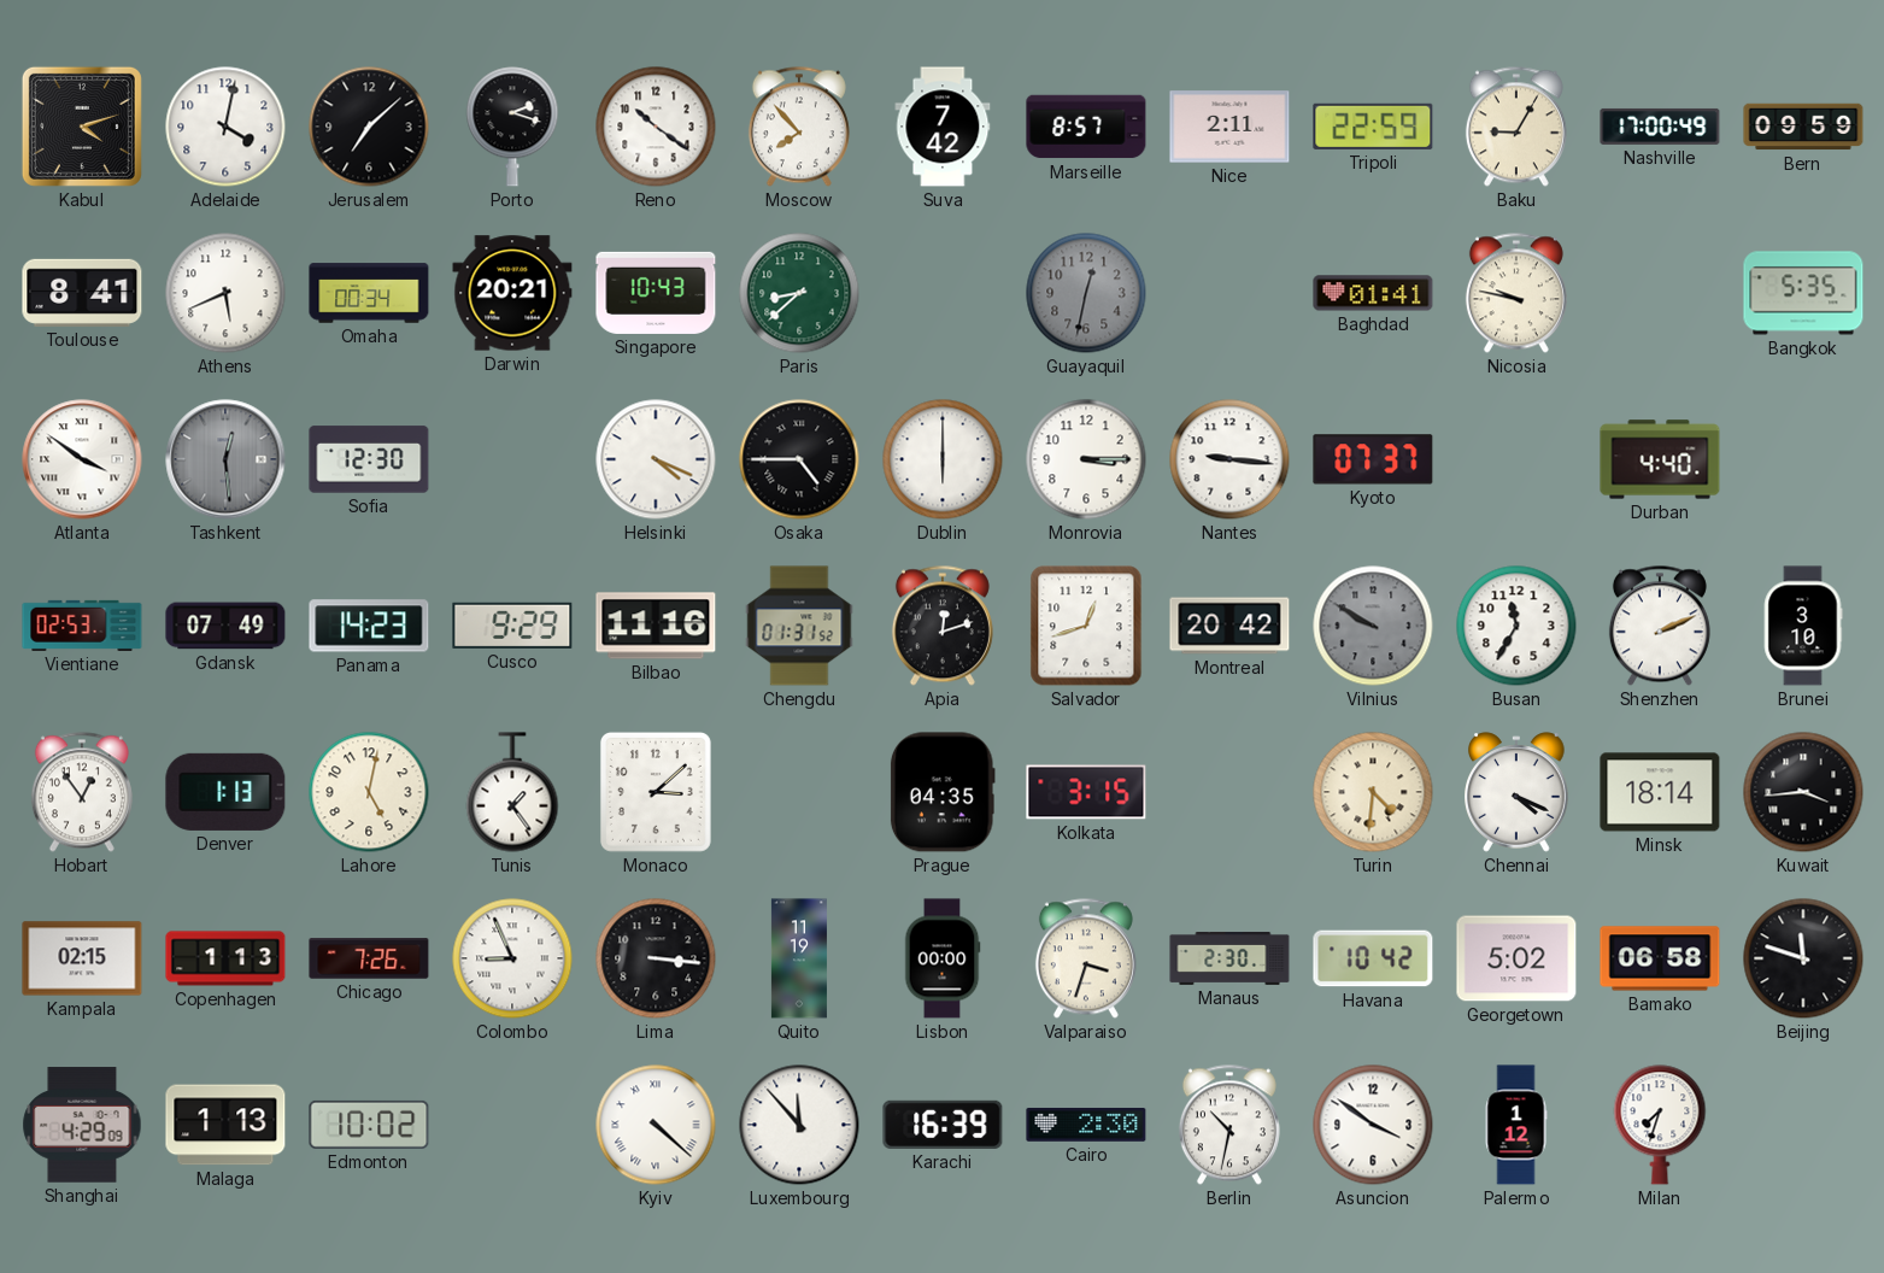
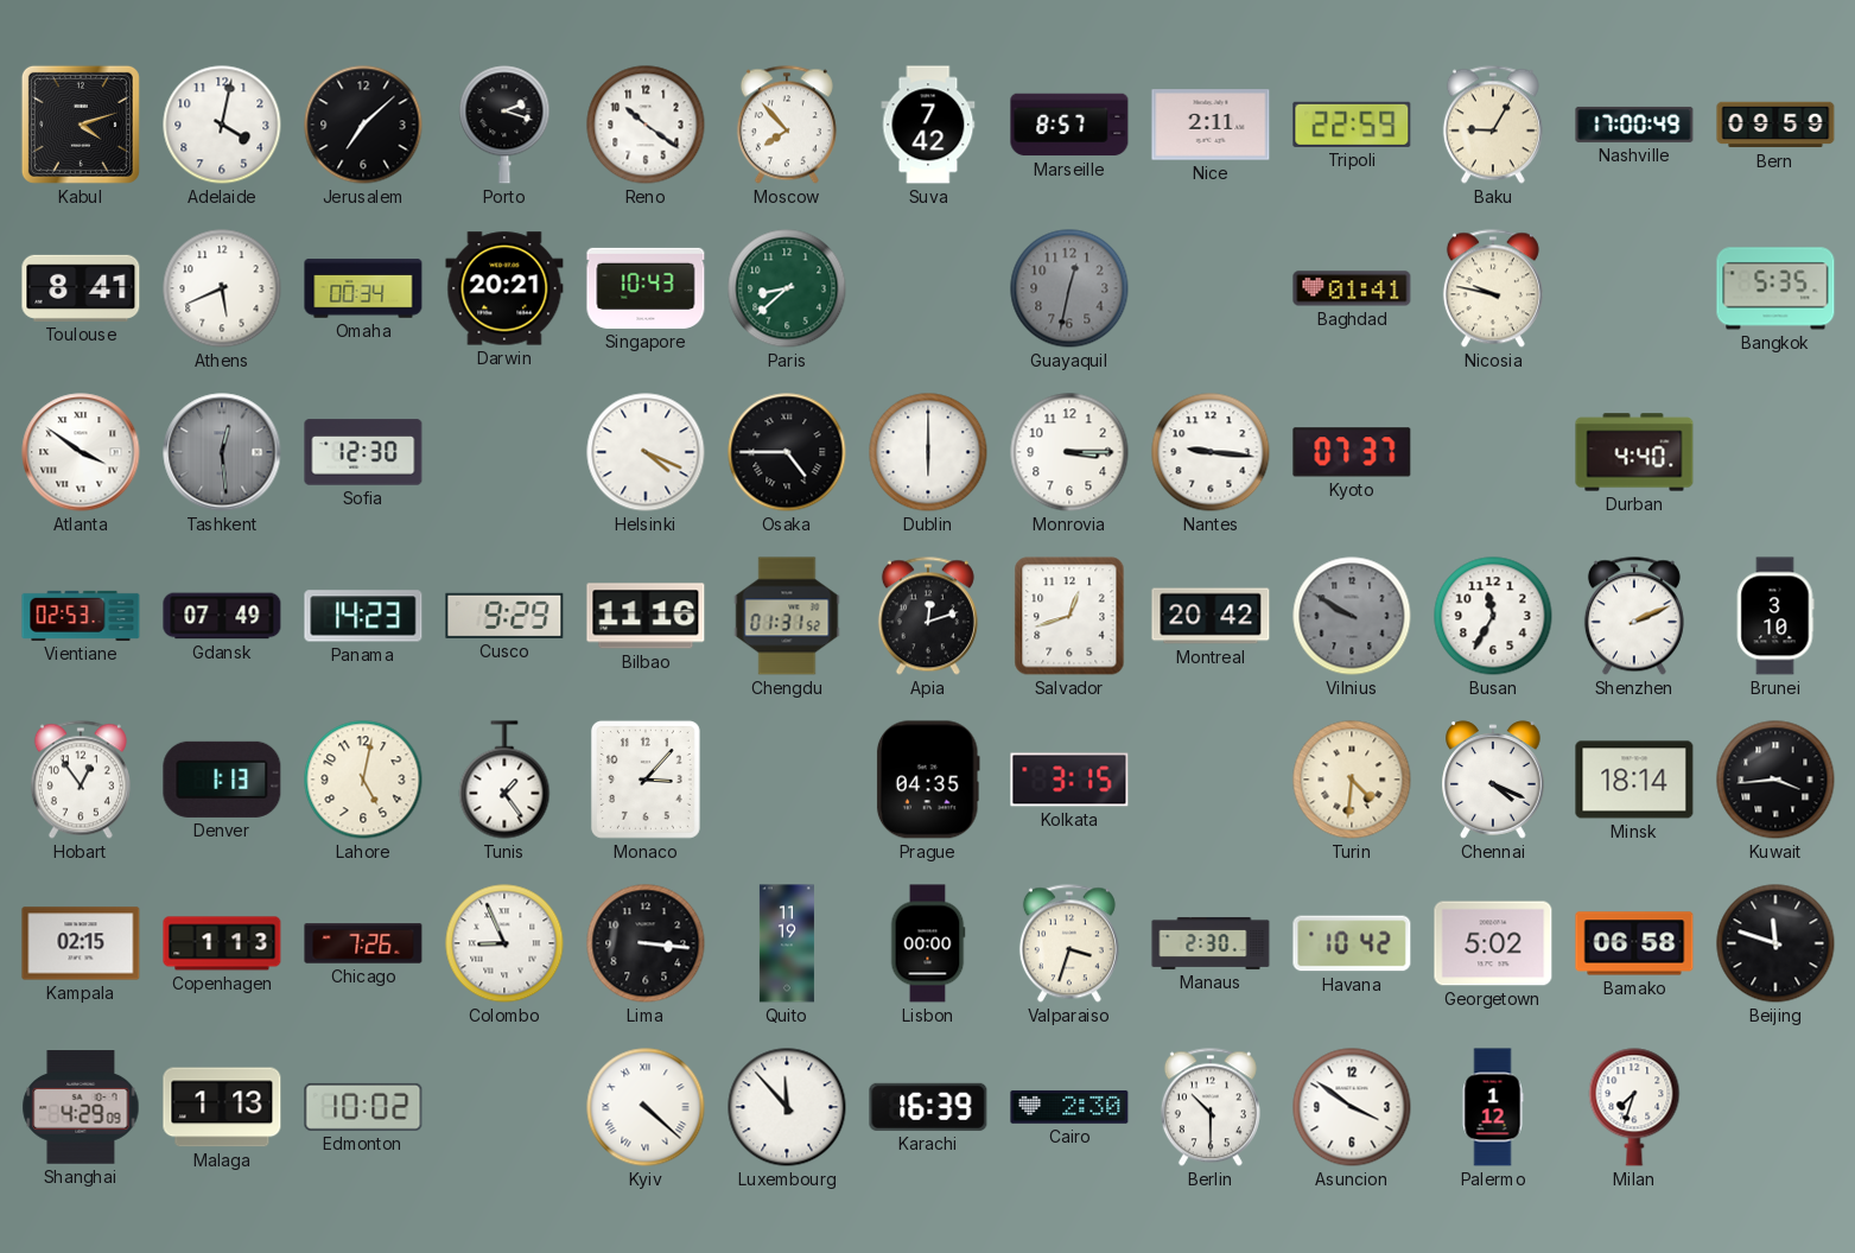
Monaco: 3:08 -> 3:07 (646, 780)
Berlin: 10:32 -> 10:30 (1211, 1107)
